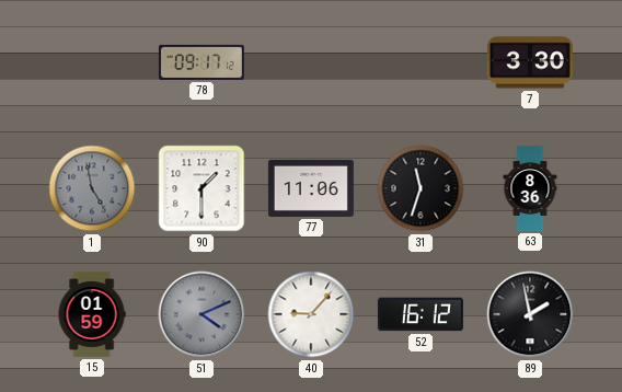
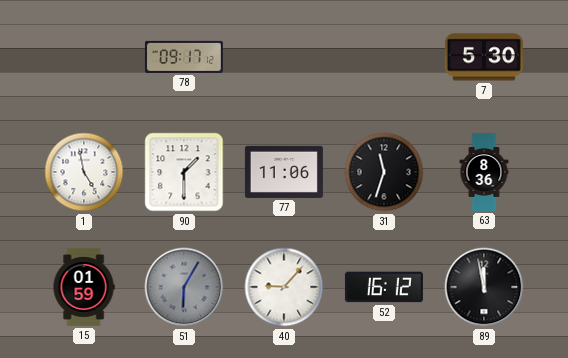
7: 3:30 -> 5:30 (484, 57)
1 dial: grey -> white (84, 172)
51: 4:11 -> 6:05 (184, 287)
89: 1:58 -> 11:58 (484, 287)
